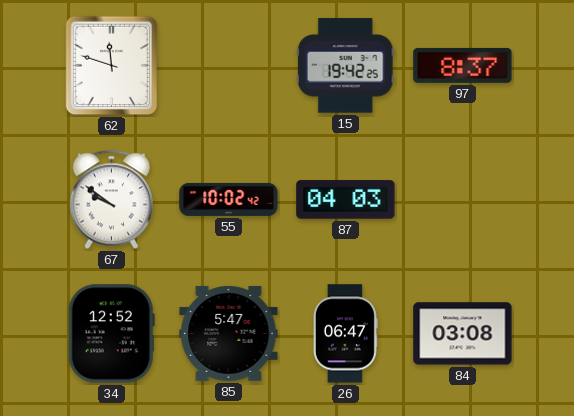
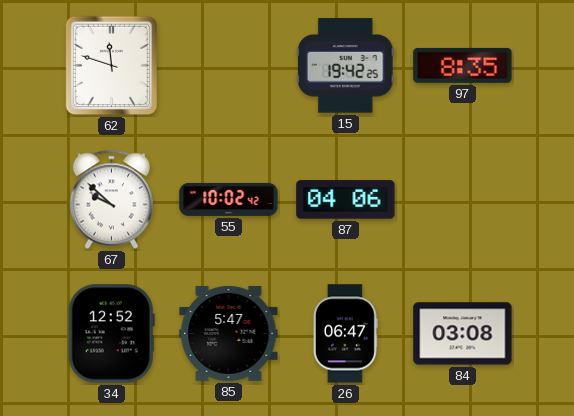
97: 8:37 -> 8:35 (463, 65)
67: 9:51 -> 9:52 (111, 200)
87: 04:03 -> 04:06 (346, 200)
